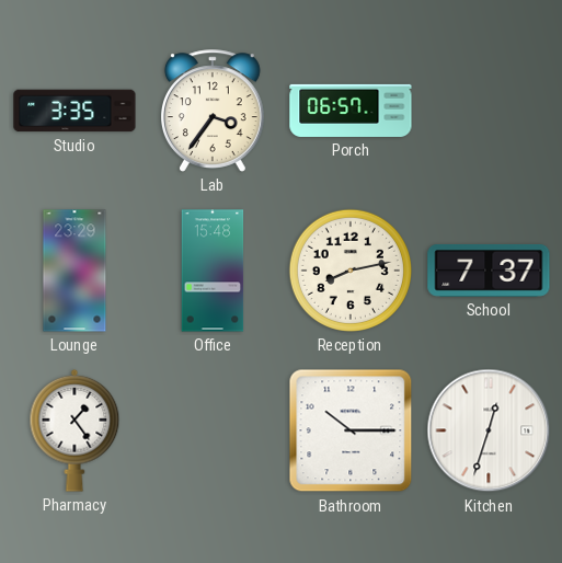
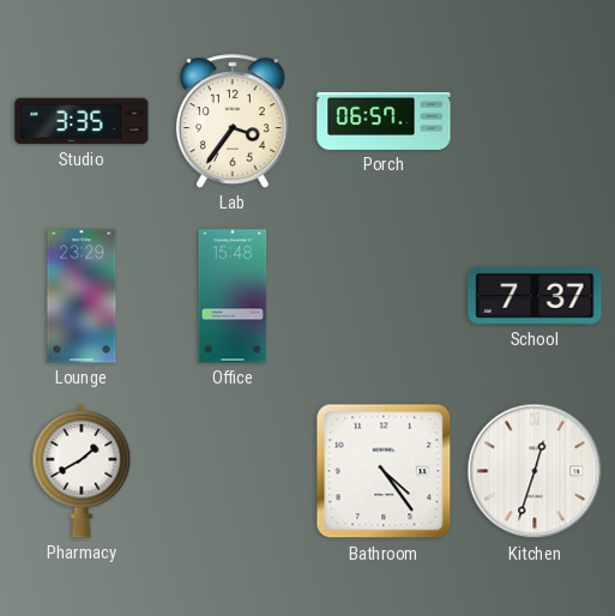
Reception: 8:13 -> none (351, 271)
Pharmacy: 1:24 -> 1:40 (82, 471)
Bathroom: 10:15 -> 4:24 (384, 471)
